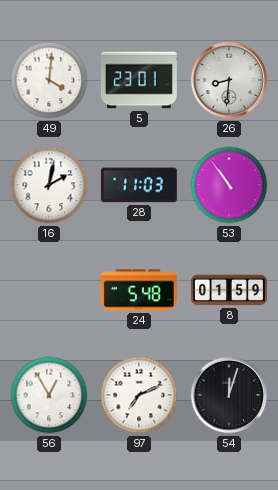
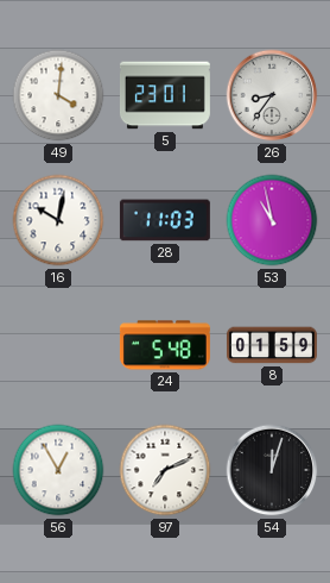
26: 8:31 -> 8:36 (272, 95)
16: 2:02 -> 10:02 (58, 220)
53: 10:54 -> 10:58 (272, 220)
